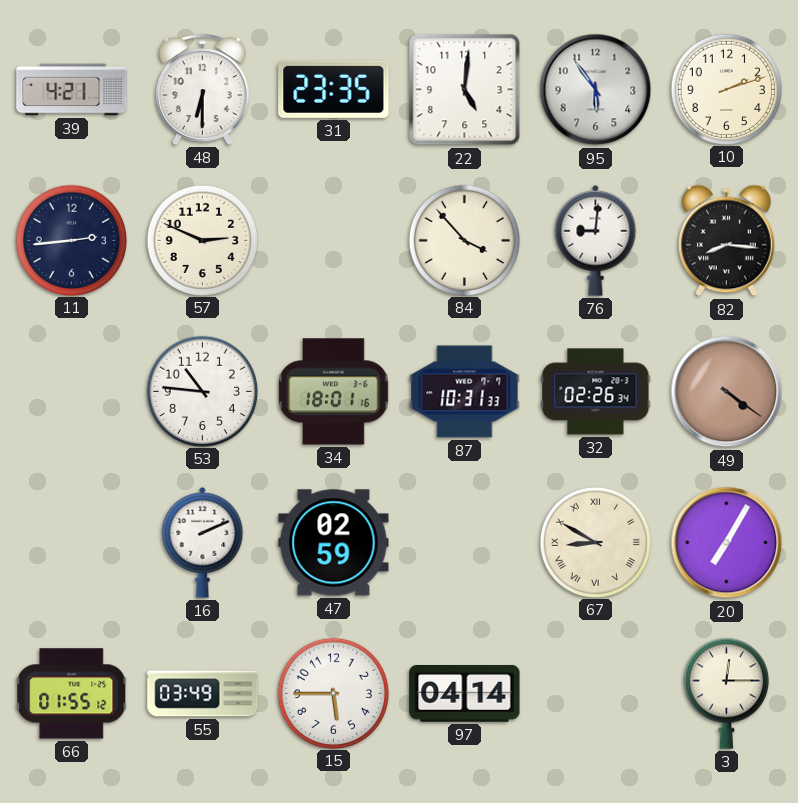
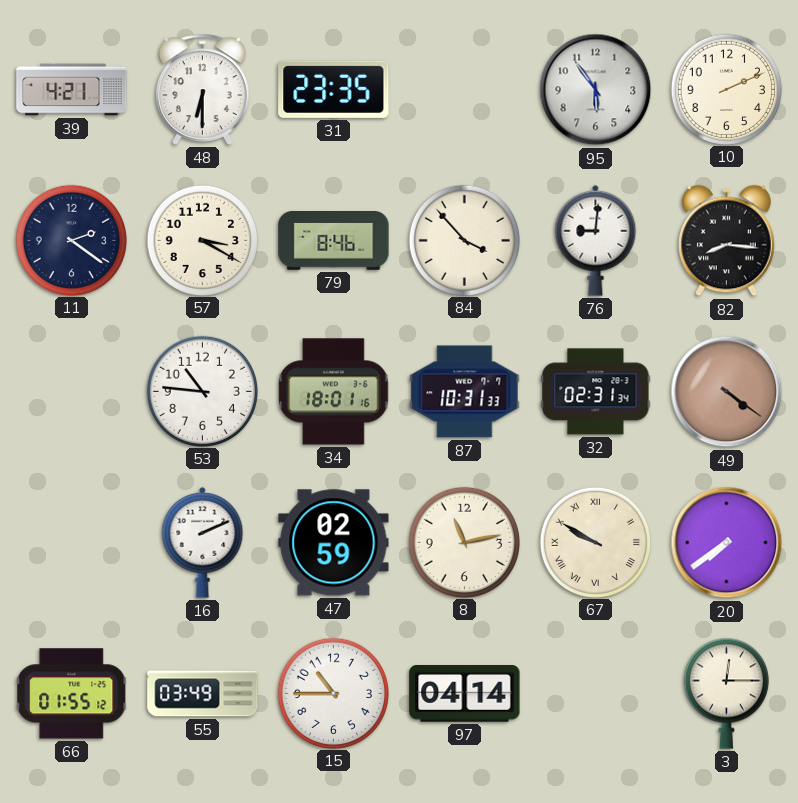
22: 5:01 -> none (465, 90)
10: 2:12 -> 2:11 (726, 89)
11: 2:44 -> 2:21 (71, 240)
57: 2:49 -> 3:20 (202, 240)
79: none -> 8:46 (334, 241)
32: 02:26 -> 02:31 (596, 392)
8: none -> 11:13 (464, 542)
67: 8:50 -> 9:50 (595, 542)
20: 7:05 -> 7:39 (727, 543)
15: 5:45 -> 10:45 (333, 693)
